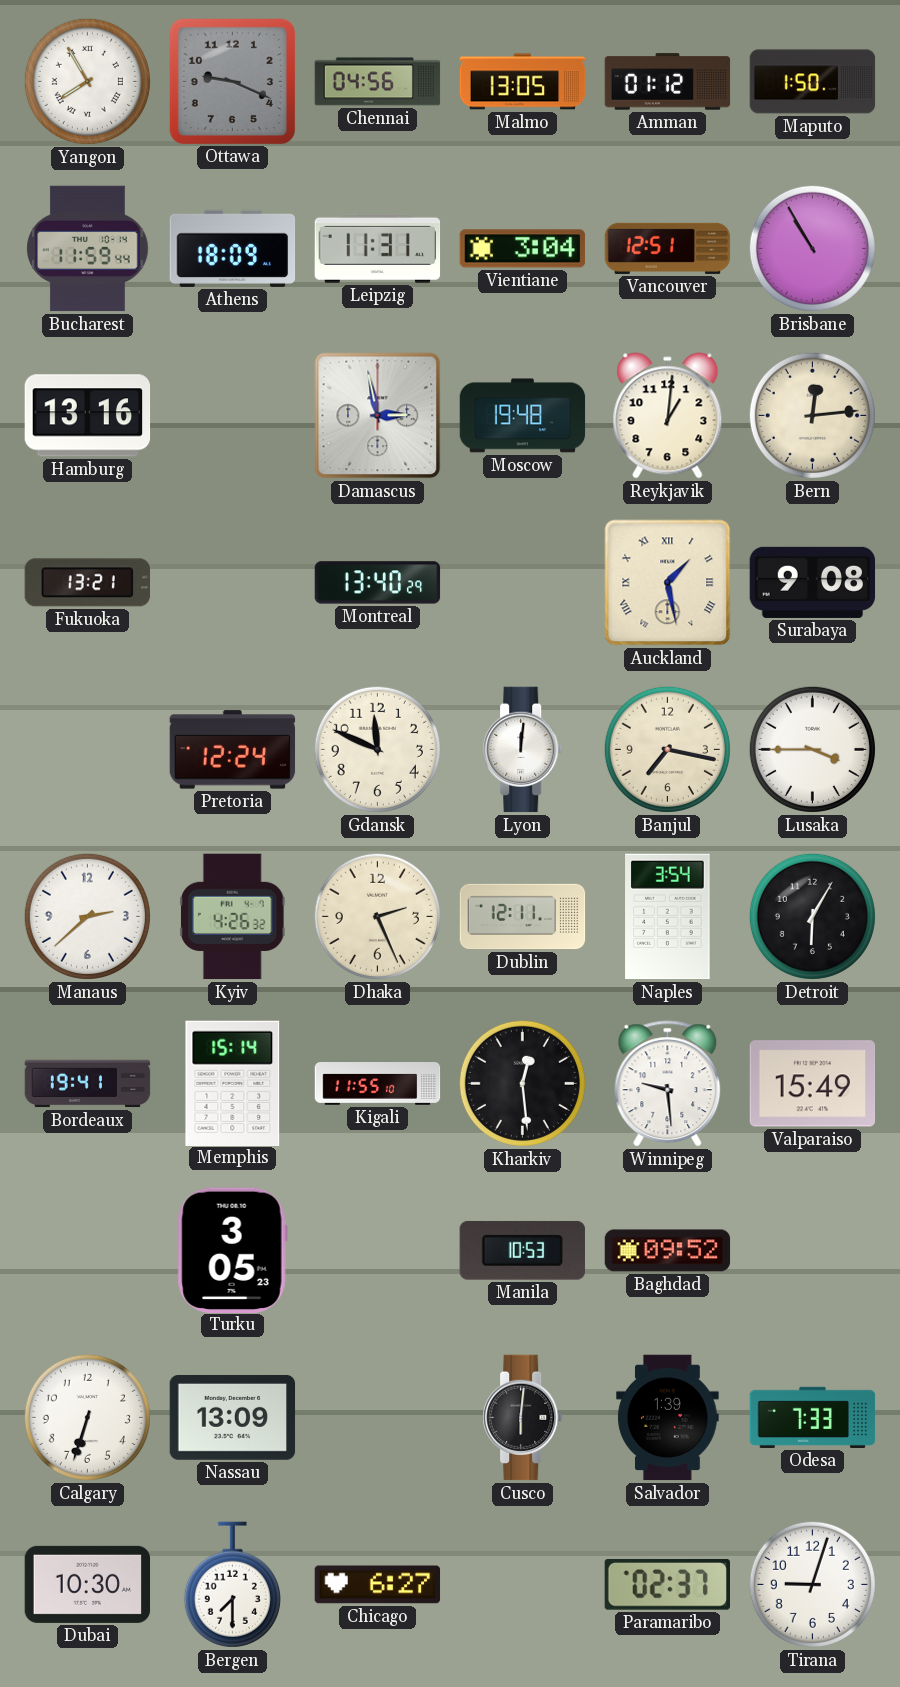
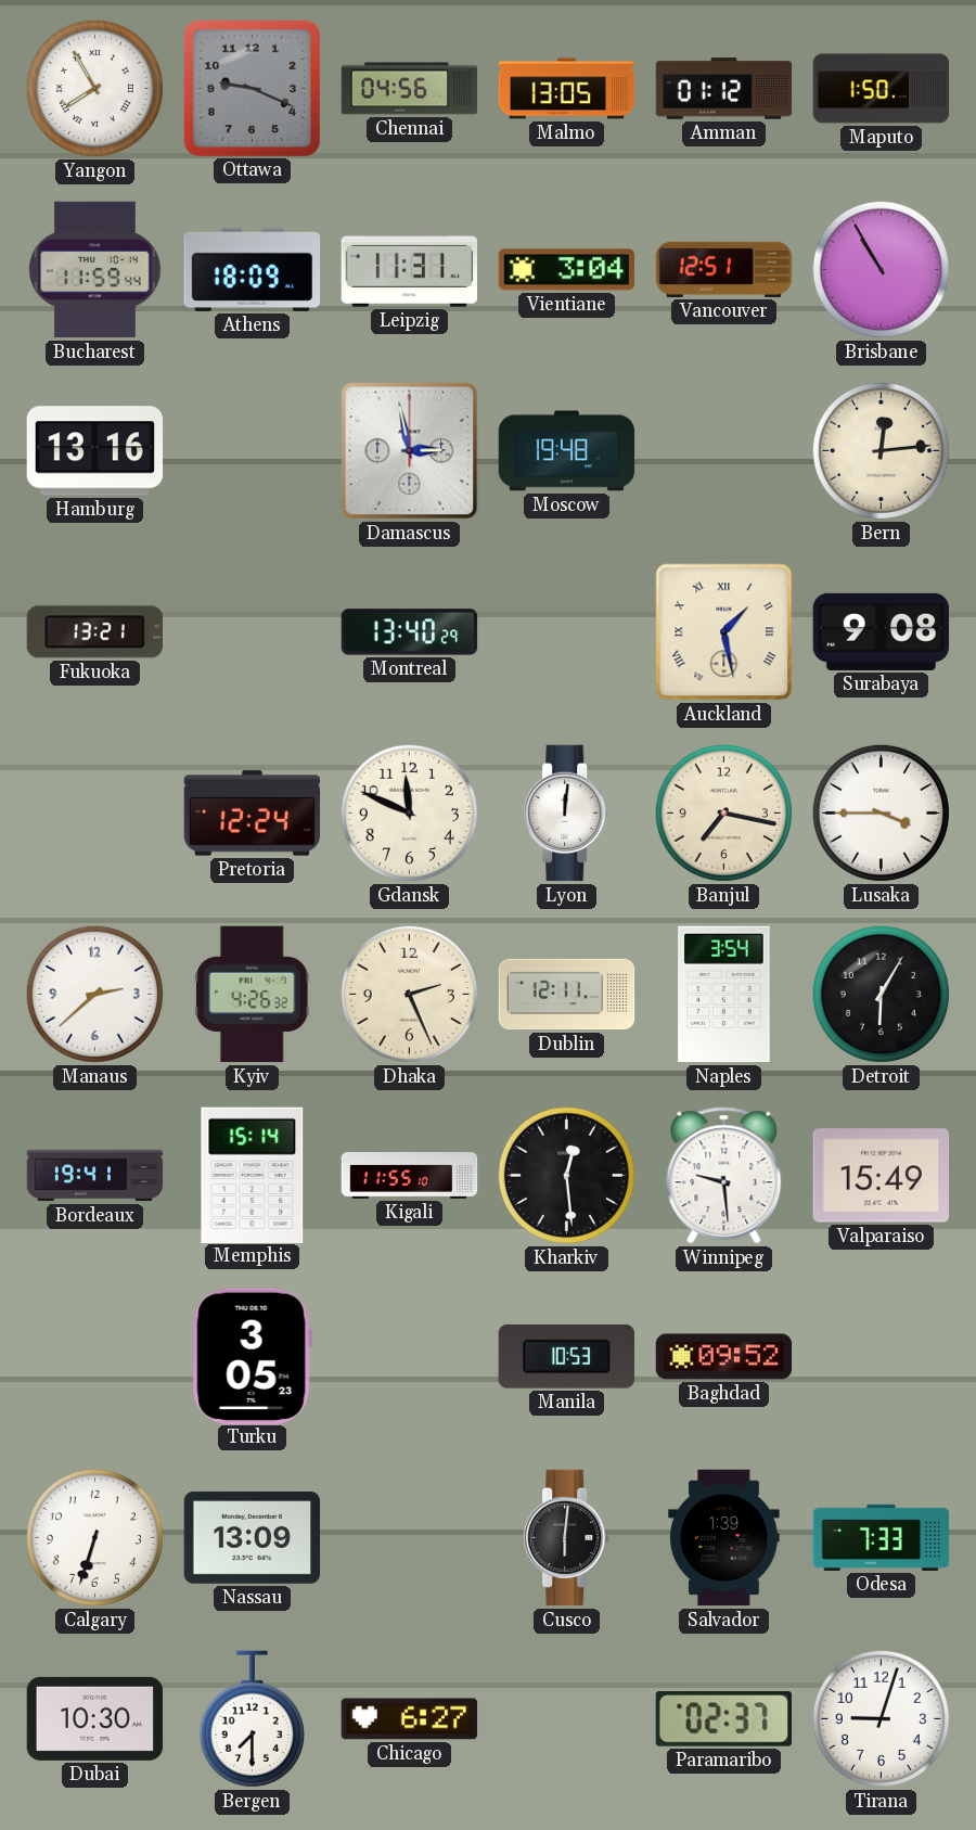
Reykjavik: 1:01 -> none (668, 416)
